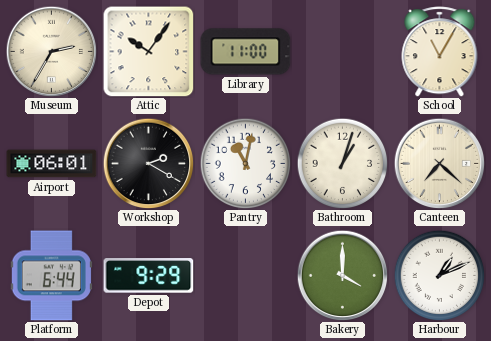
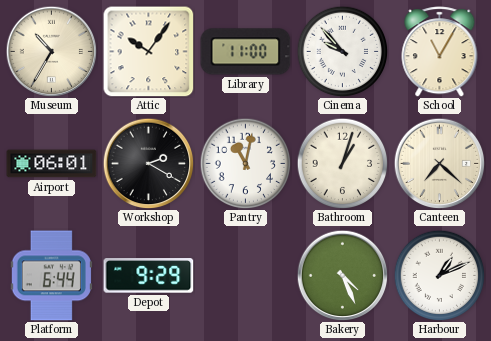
Museum: 2:35 -> 10:35 (51, 51)
Cinema: none -> 9:53 (342, 51)
Bakery: 4:00 -> 4:26 (342, 275)
